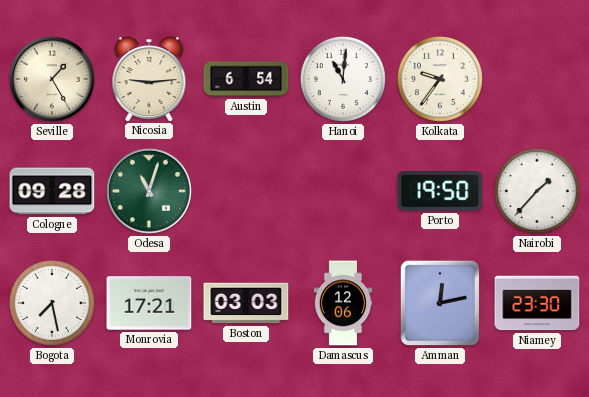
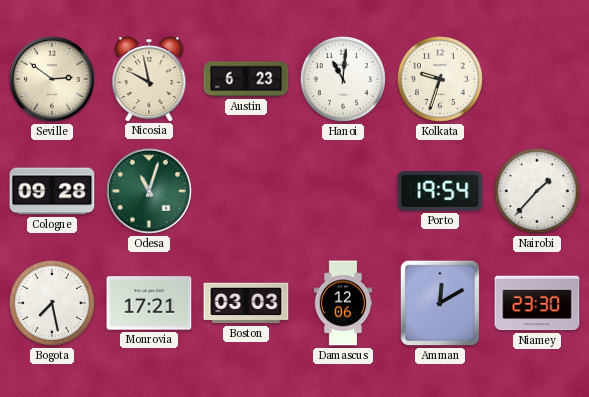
Seville: 1:25 -> 2:51 (52, 79)
Nicosia: 9:14 -> 9:58 (149, 79)
Austin: 6:54 -> 6:23 (246, 79)
Kolkata: 9:36 -> 9:33 (440, 79)
Porto: 19:50 -> 19:54 (440, 192)
Amman: 12:13 -> 12:10 (440, 303)
